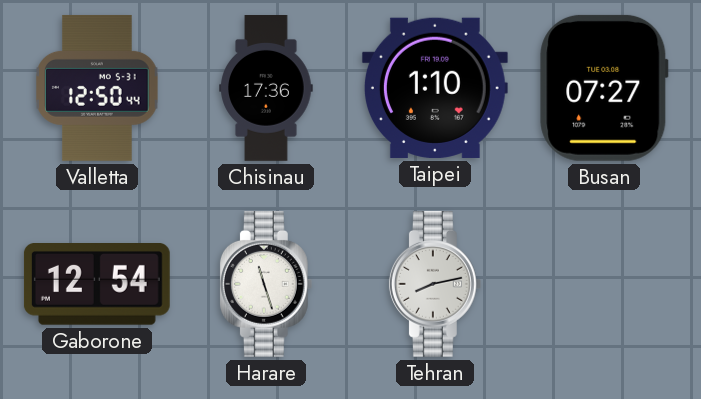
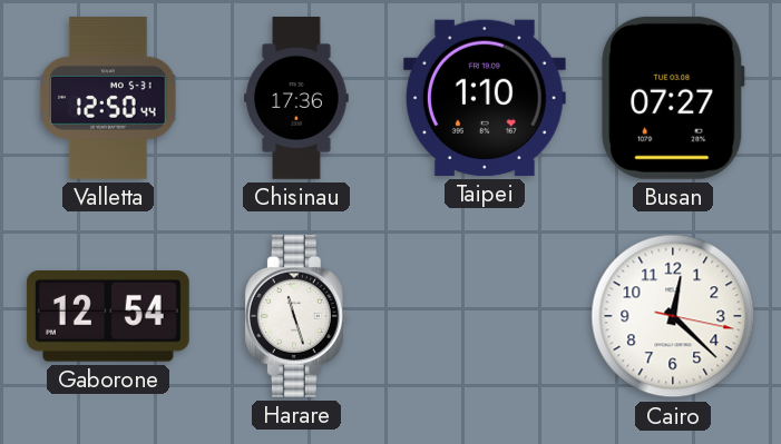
Tehran: 8:13 -> none (435, 284)
Cairo: none -> 12:22 (673, 316)
